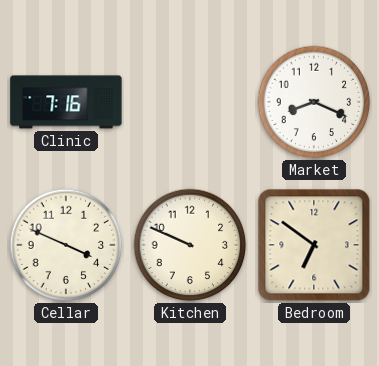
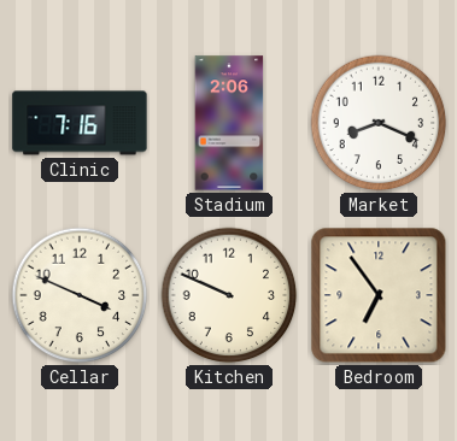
Stadium: none -> 2:06 (229, 123)
Bedroom: 6:51 -> 6:54 (379, 295)
